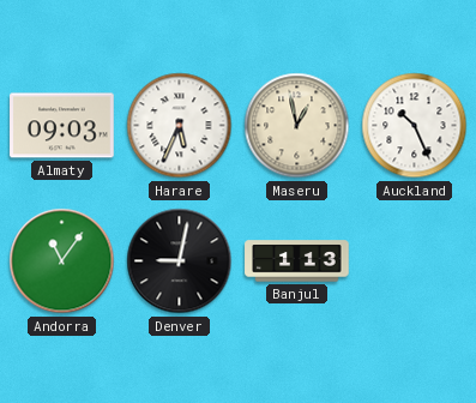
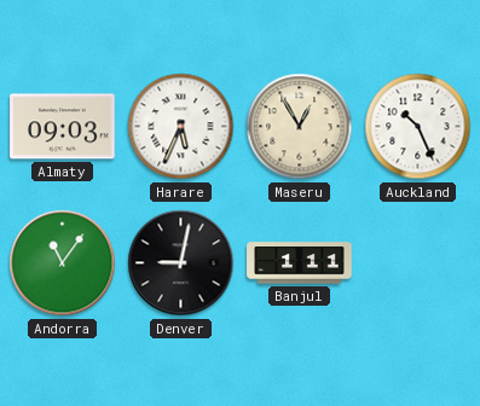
Maseru: 12:58 -> 12:55 (300, 127)
Banjul: 1:13 -> 1:11 (300, 263)
